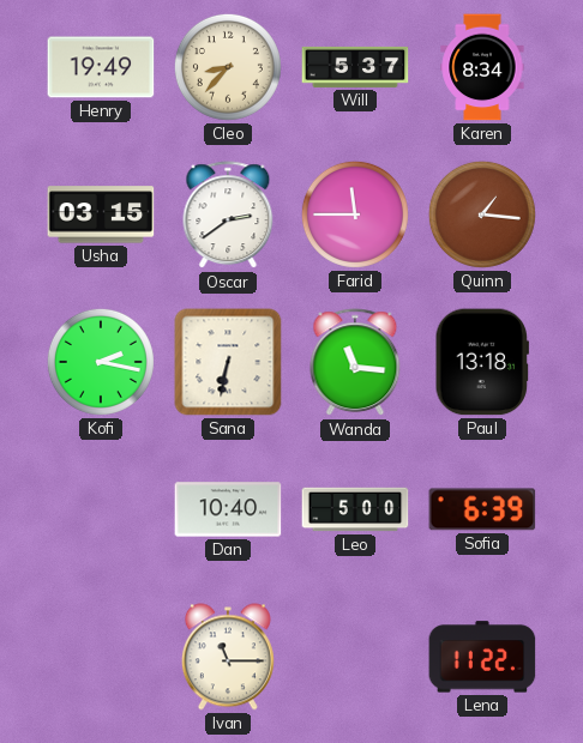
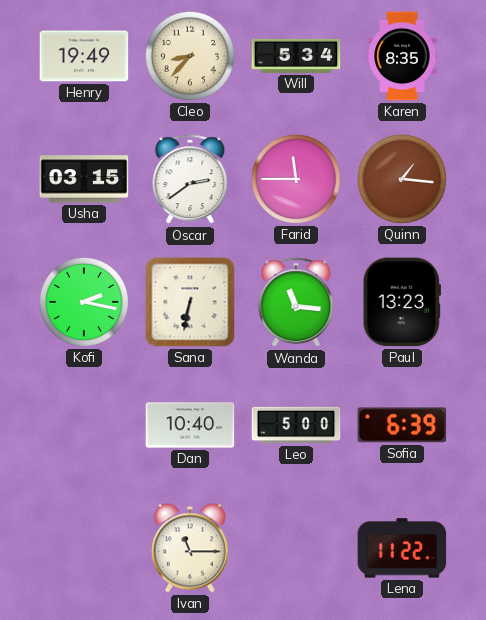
Will: 5:37 -> 5:34 (296, 56)
Karen: 8:34 -> 8:35 (402, 56)
Paul: 13:18 -> 13:23 (401, 302)
